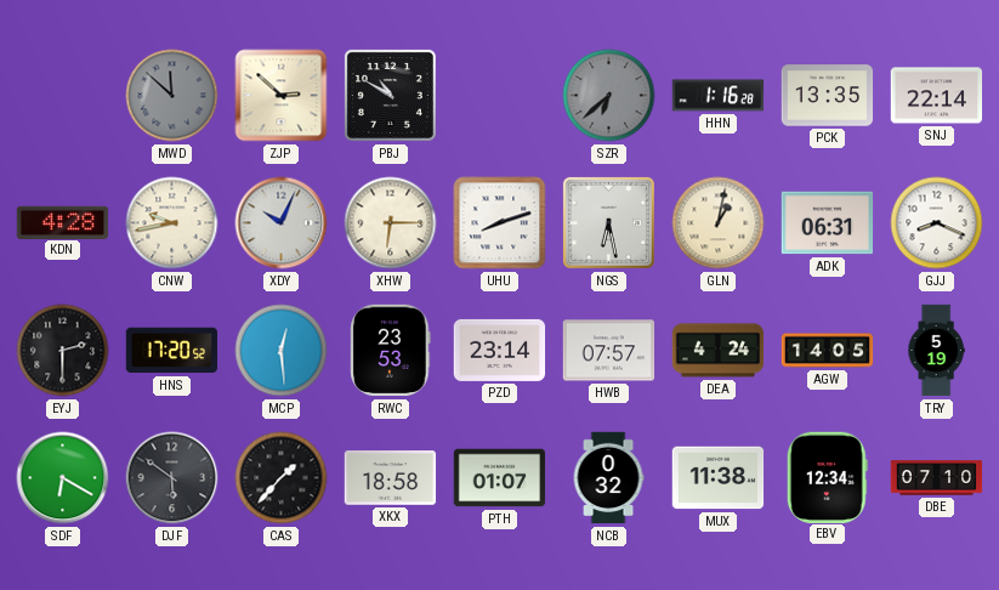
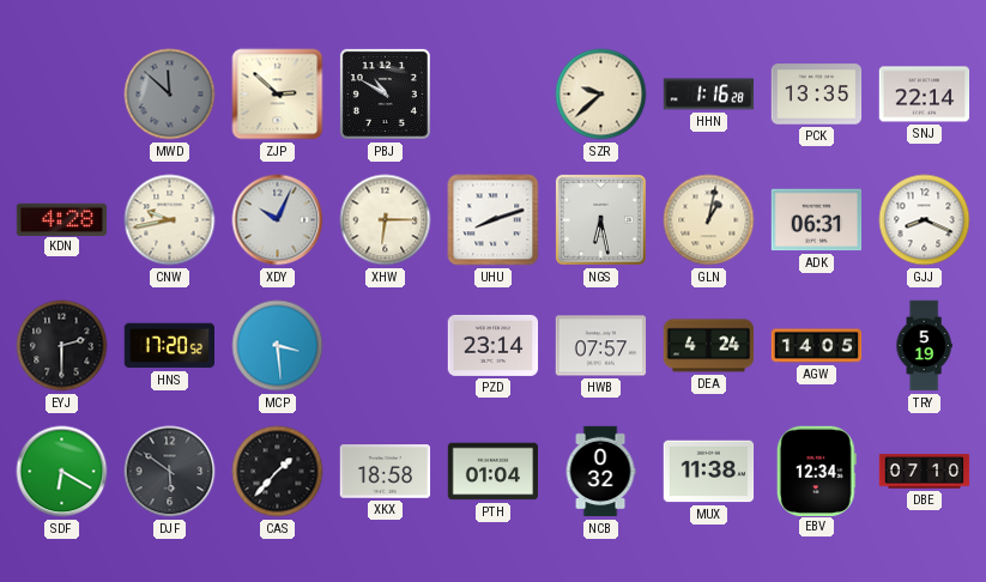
SZR: 6:38 -> 9:38 (601, 95)
SZR dial: grey -> cream (601, 95)
MCP: 12:29 -> 3:29 (278, 346)
RWC: 23:53 -> none (391, 351)
PTH: 01:07 -> 01:04 (494, 472)
